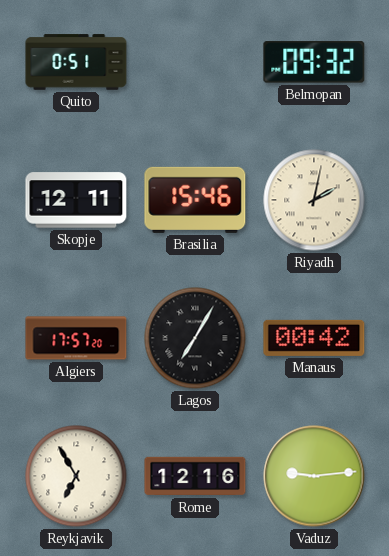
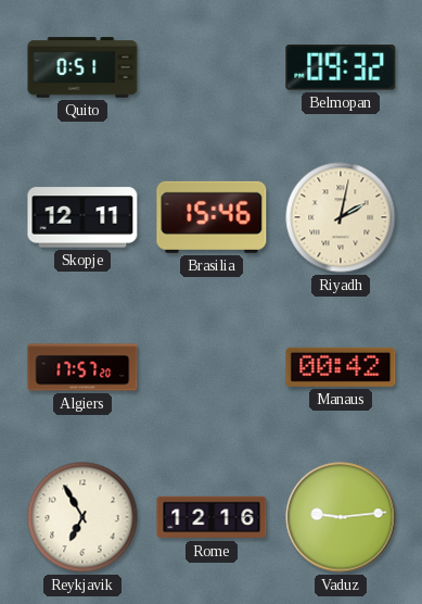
Lagos: 7:05 -> none (195, 338)
